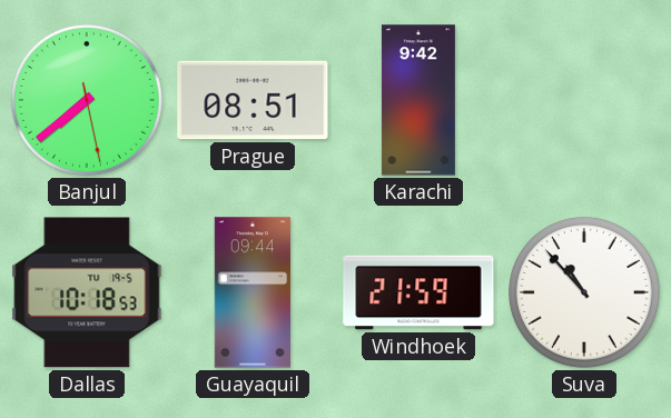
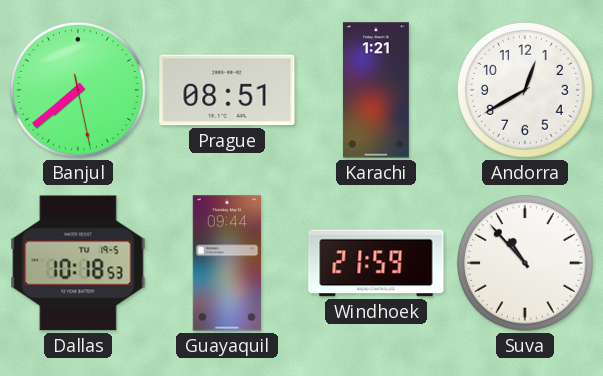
Karachi: 9:42 -> 1:21 (376, 90)
Andorra: none -> 12:40 (525, 90)
